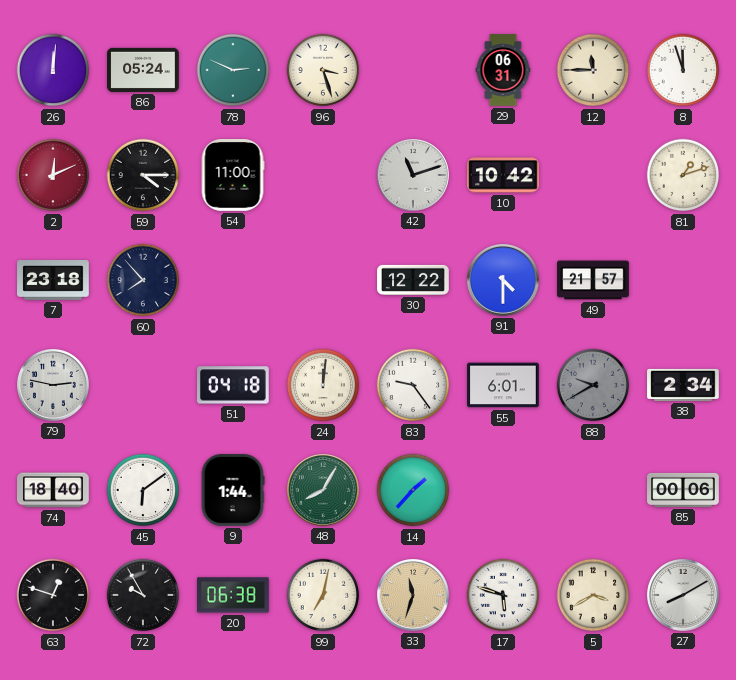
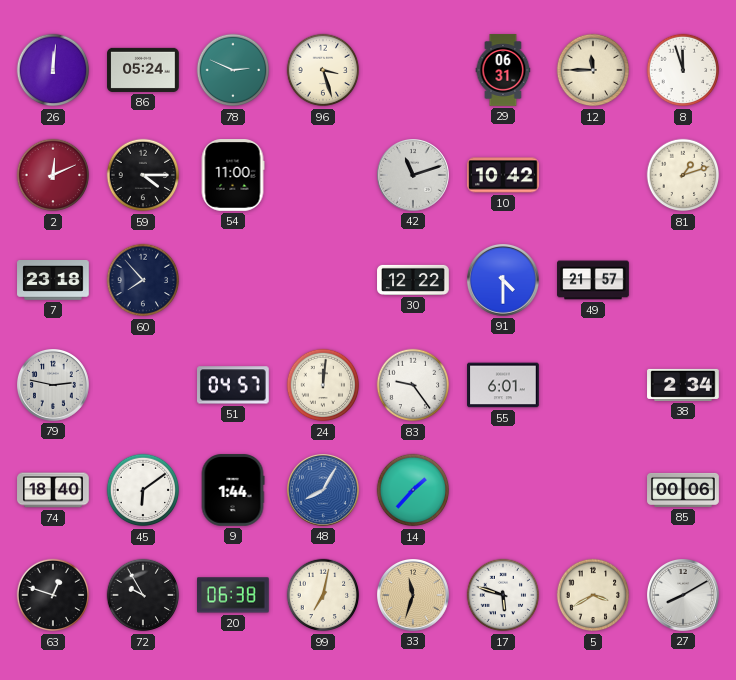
51: 04:18 -> 04:57 (234, 385)
88: 9:40 -> none (593, 385)
48 dial: green -> blue (324, 491)
